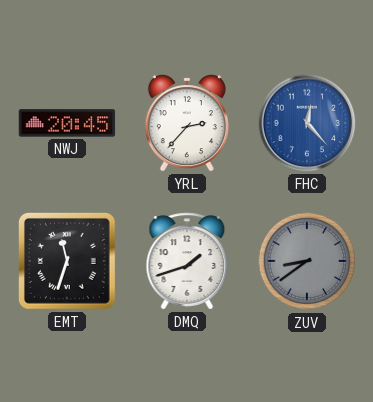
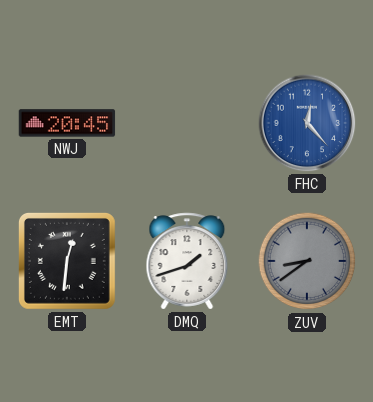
YRL: 2:37 -> none (187, 124)
EMT: 11:33 -> 12:31 (67, 261)
